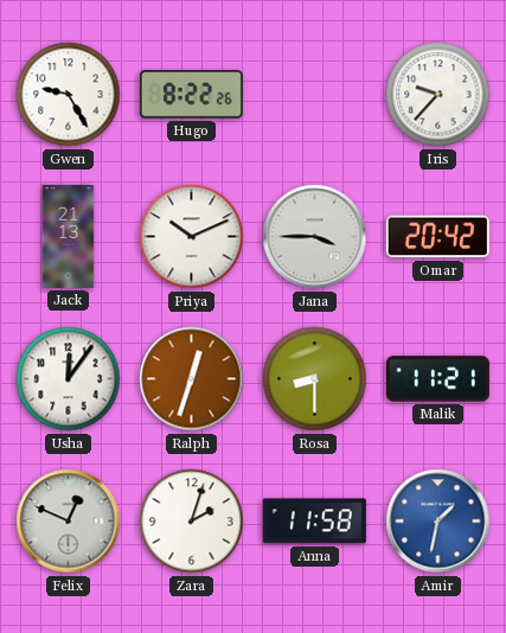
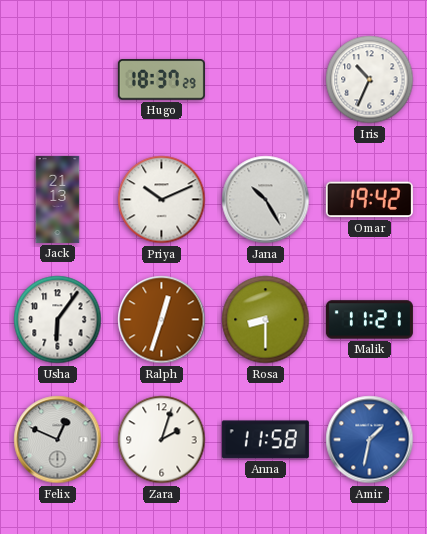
Gwen: 9:25 -> none (69, 95)
Hugo: 8:22 -> 18:37 (161, 80)
Iris: 9:37 -> 10:34 (370, 80)
Jana: 3:45 -> 10:25 (266, 200)
Omar: 20:42 -> 19:42 (369, 200)
Usha: 12:06 -> 6:06 (58, 320)
